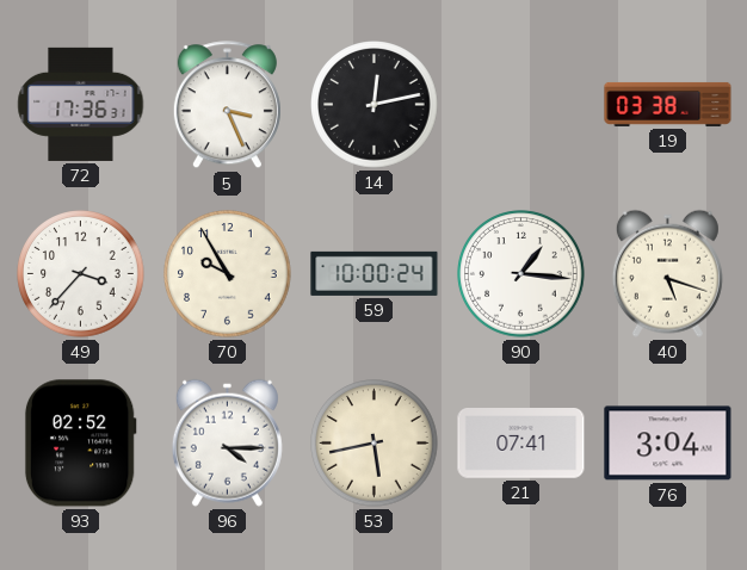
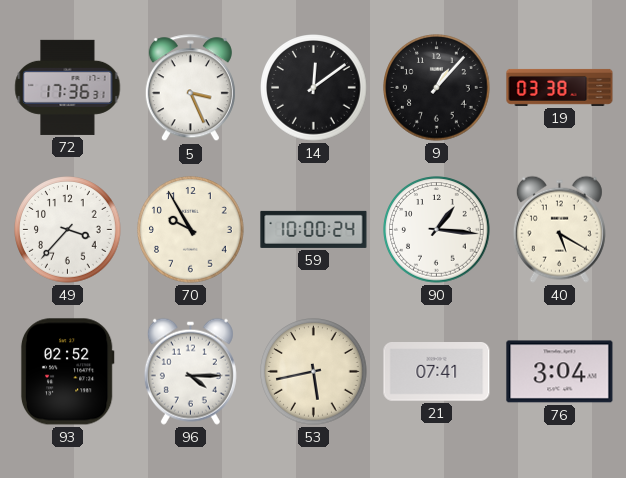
14: 12:13 -> 12:09 (314, 88)
9: none -> 1:07 (437, 88)
40: 5:18 -> 5:20 (559, 229)
